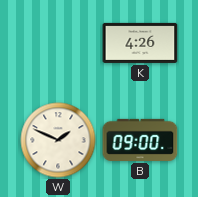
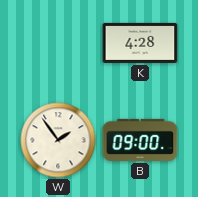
K: 4:26 -> 4:28 (140, 43)
W: 1:49 -> 1:54 (58, 140)
